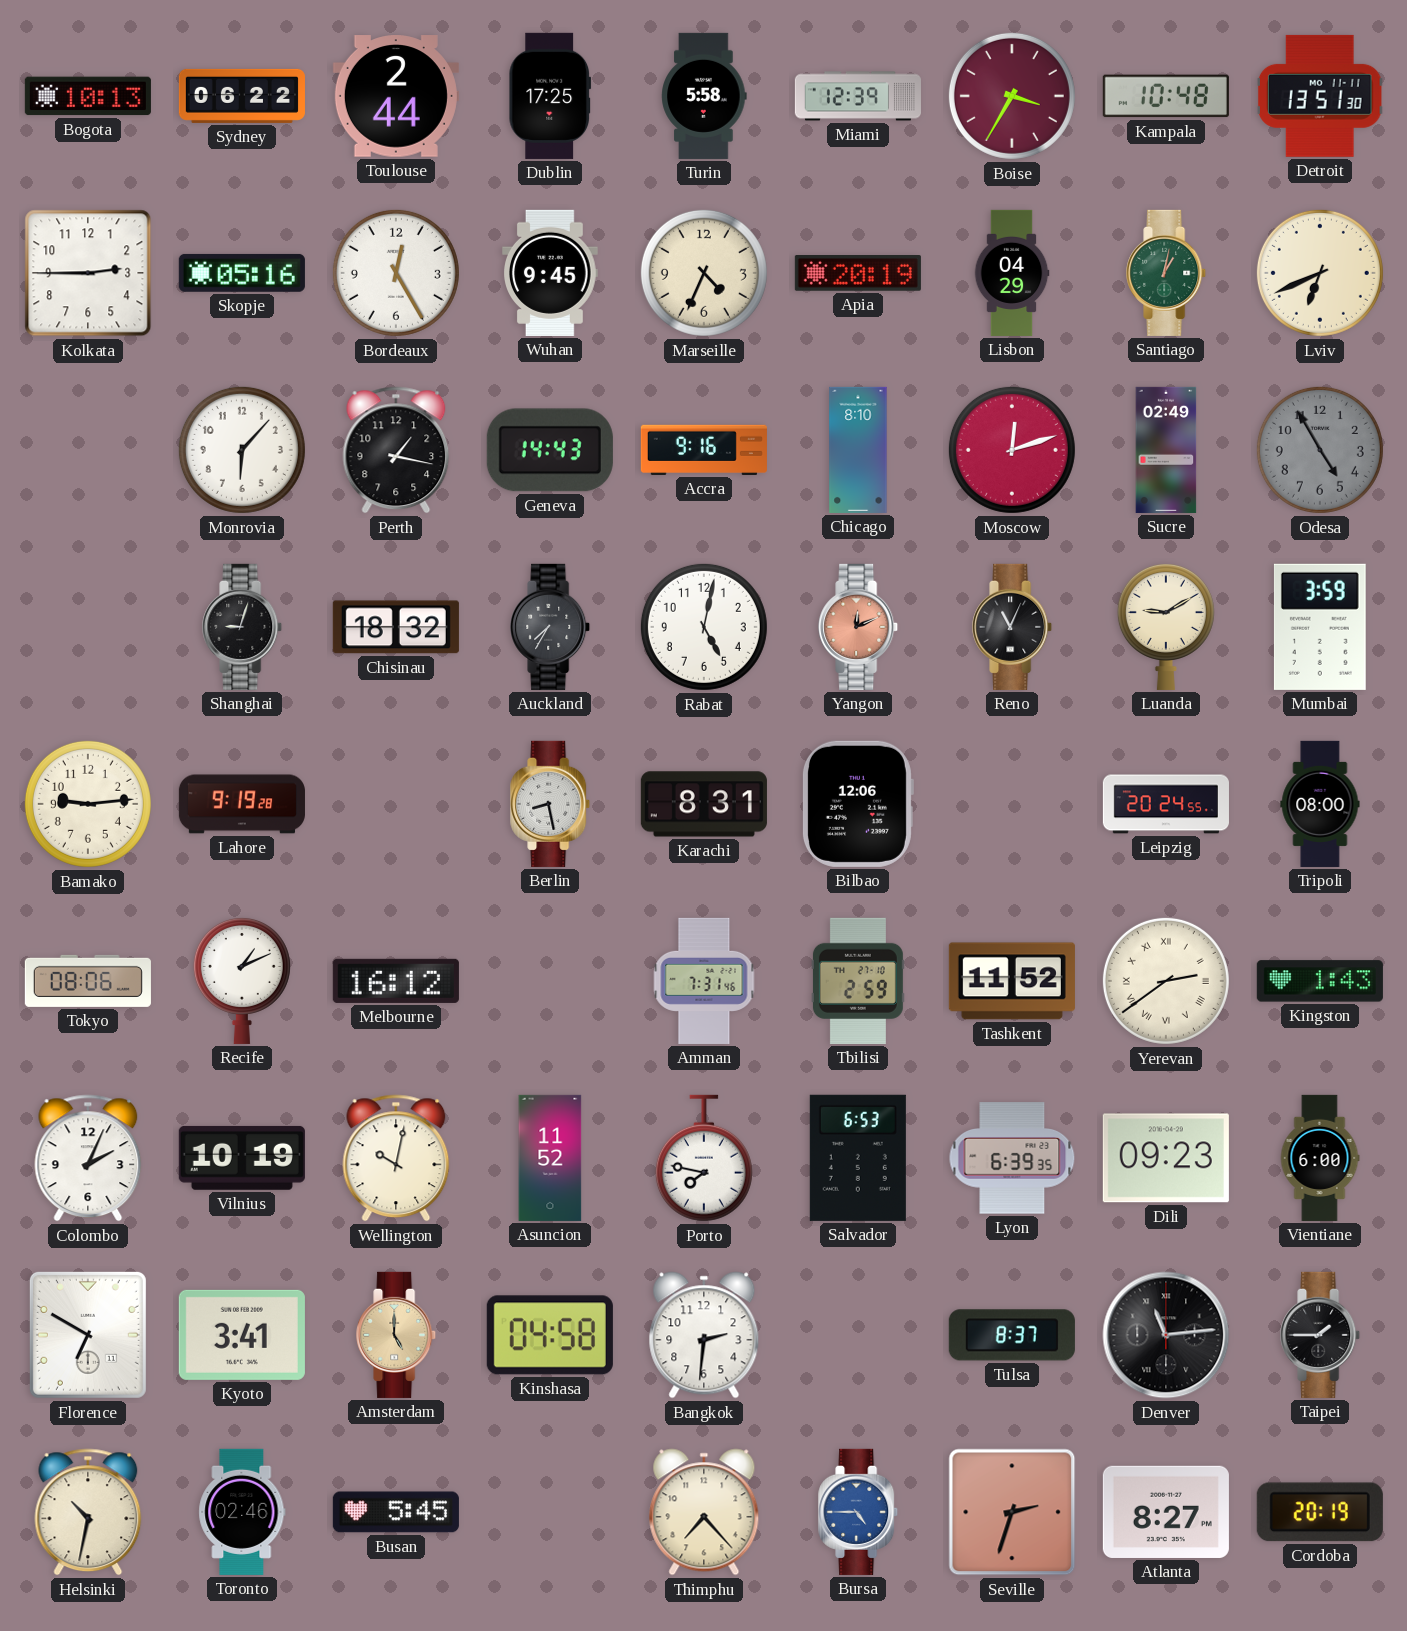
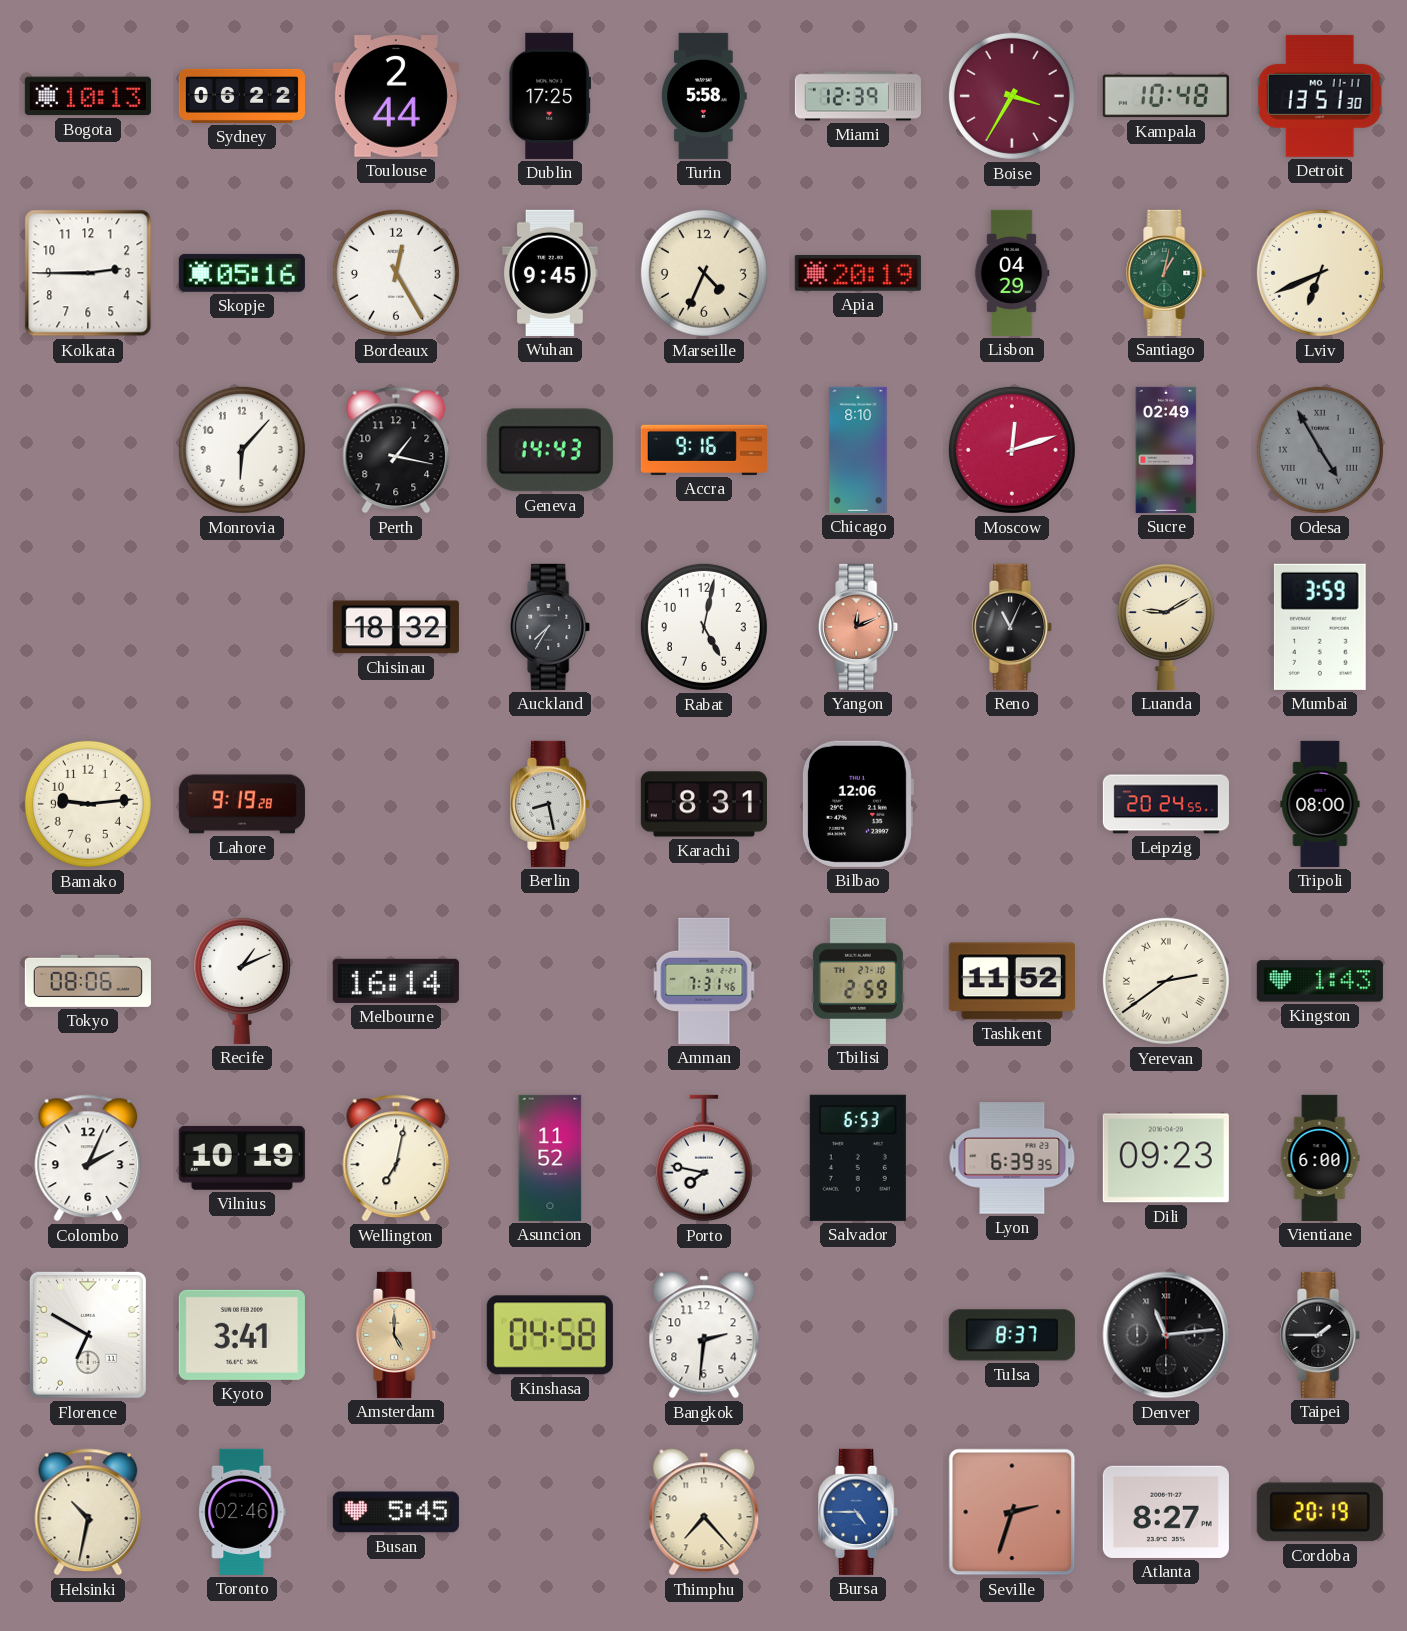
Odesa numerals: Arabic -> Roman (1320, 450)
Shanghai: 9:03 -> none (243, 627)
Melbourne: 16:12 -> 16:14 (396, 981)
Wellington: 10:02 -> 7:02 (396, 1158)
